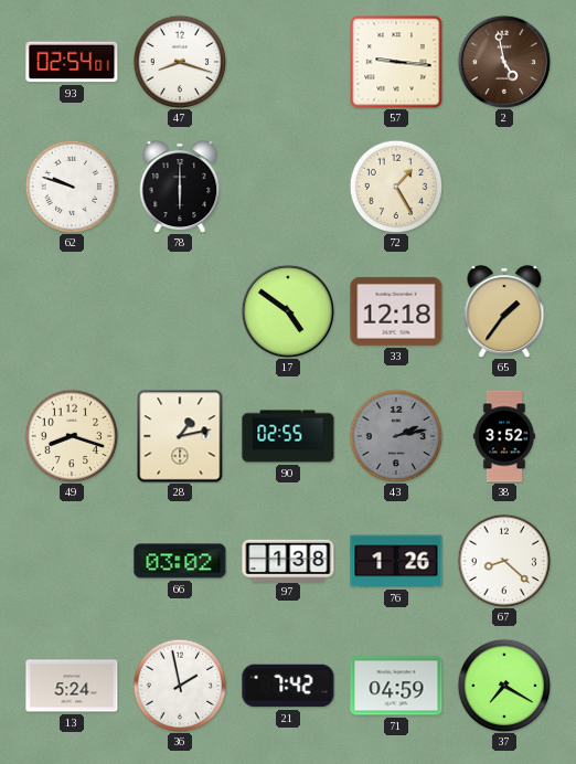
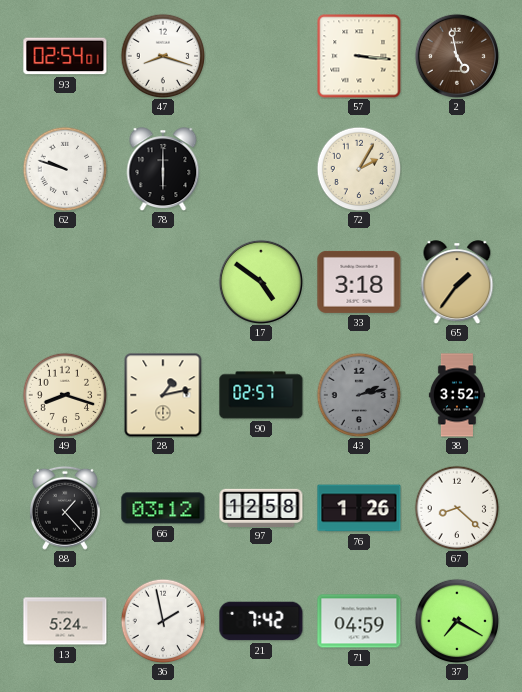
57: 9:16 -> 3:16 (359, 56)
72: 1:25 -> 2:05 (359, 169)
33: 12:18 -> 3:18 (359, 282)
90: 02:55 -> 02:57 (261, 395)
88: none -> 1:23 (65, 508)
66: 03:02 -> 03:12 (163, 508)
97: 1:38 -> 12:58 (261, 507)
